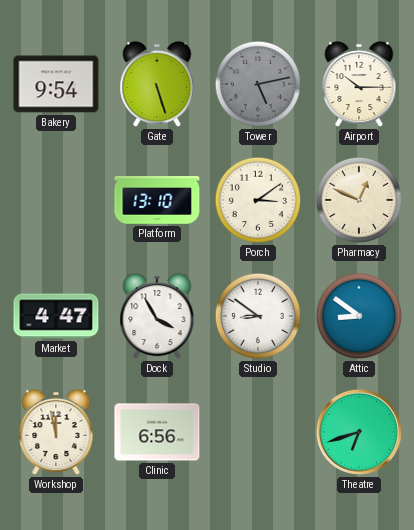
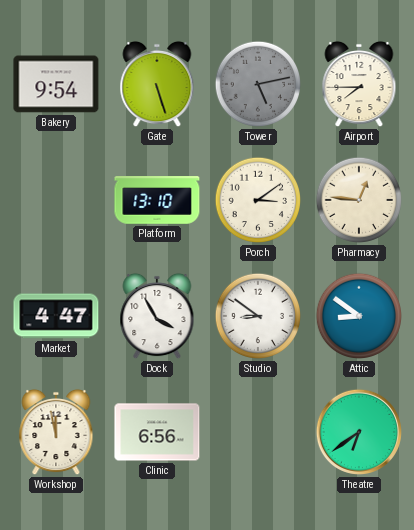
Airport: 10:15 -> 7:45 (359, 84)
Pharmacy: 12:49 -> 12:46 (359, 200)
Theatre: 6:42 -> 6:39 (359, 432)
